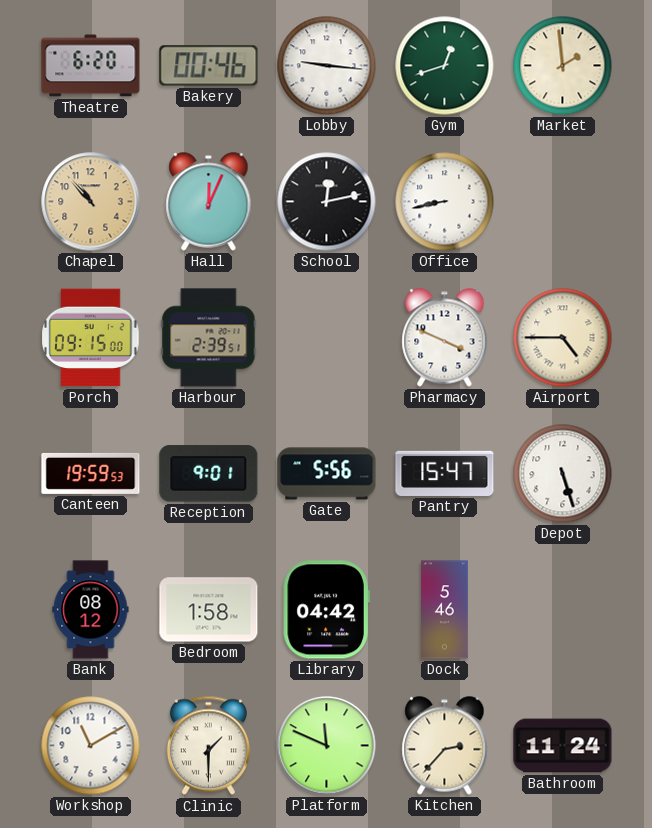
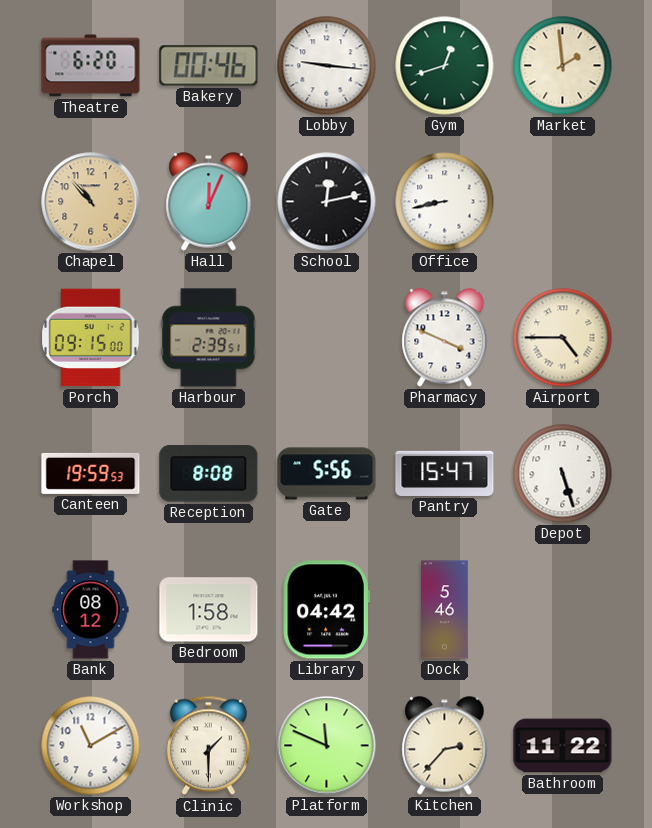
Reception: 9:01 -> 8:08 (209, 474)
Bathroom: 11:24 -> 11:22 (563, 746)
